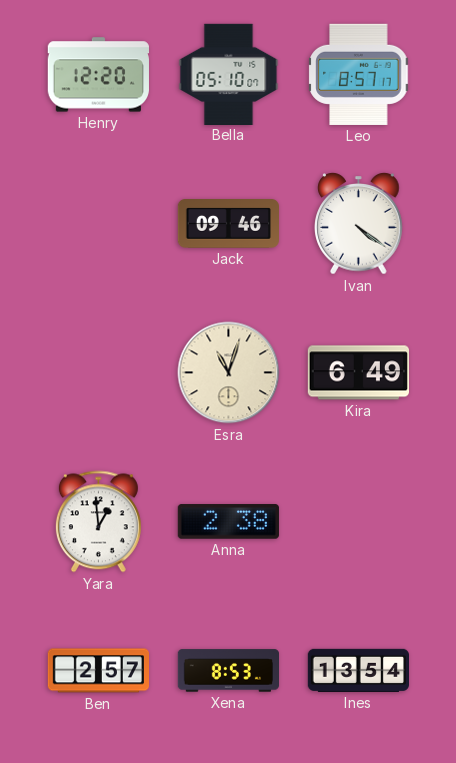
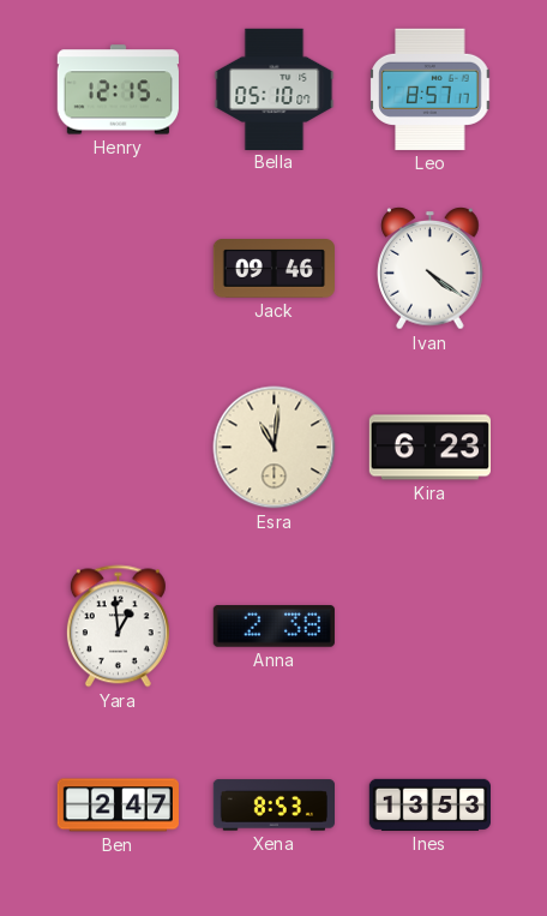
Henry: 12:20 -> 12:15 (118, 90)
Esra: 11:03 -> 11:01 (275, 448)
Kira: 6:49 -> 6:23 (429, 448)
Ben: 2:57 -> 2:47 (118, 806)
Ines: 13:54 -> 13:53 (429, 804)
